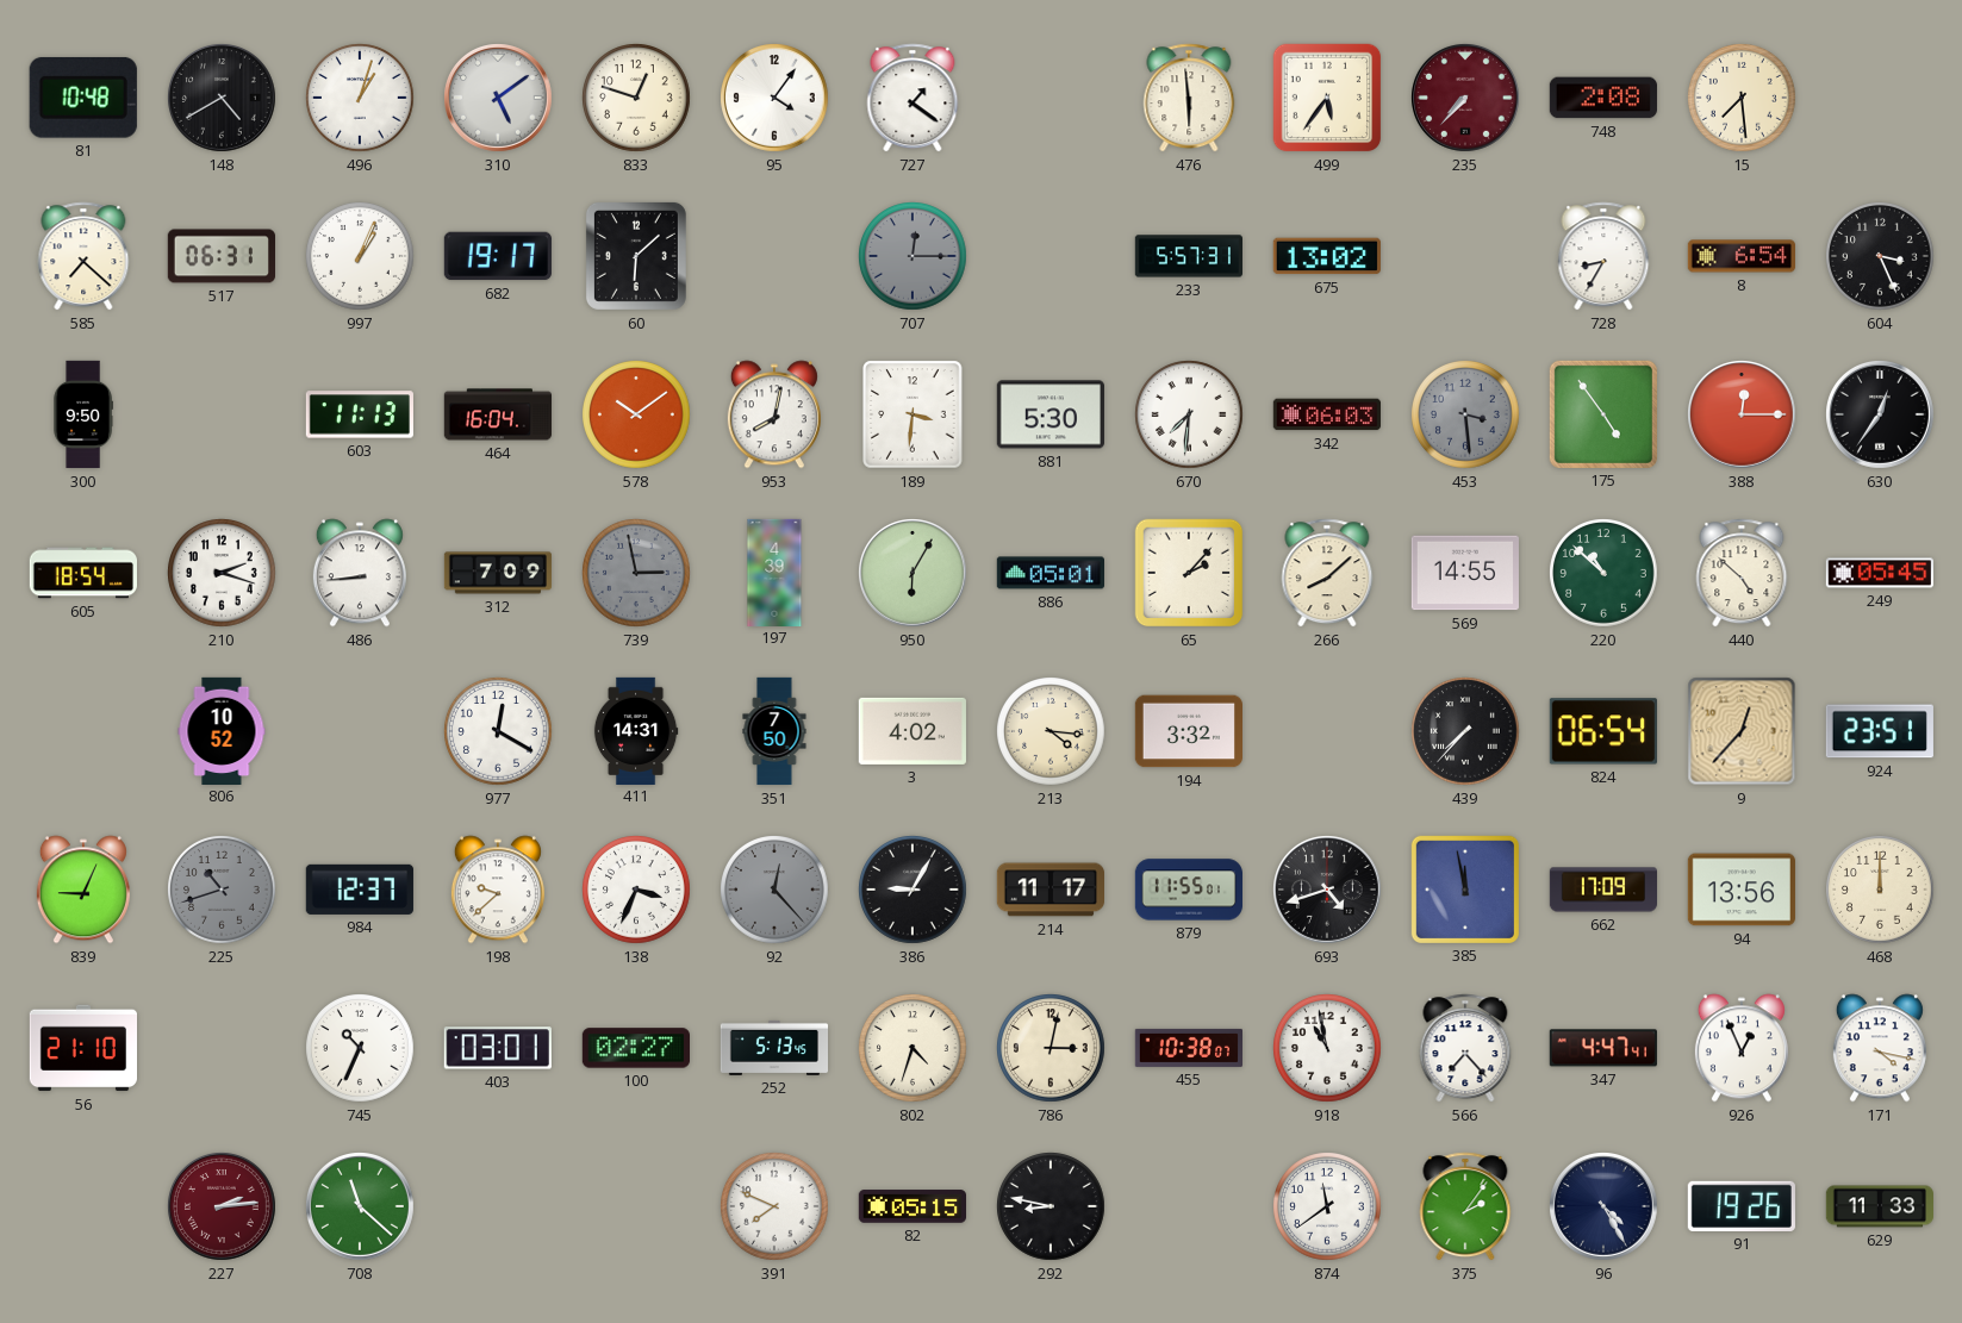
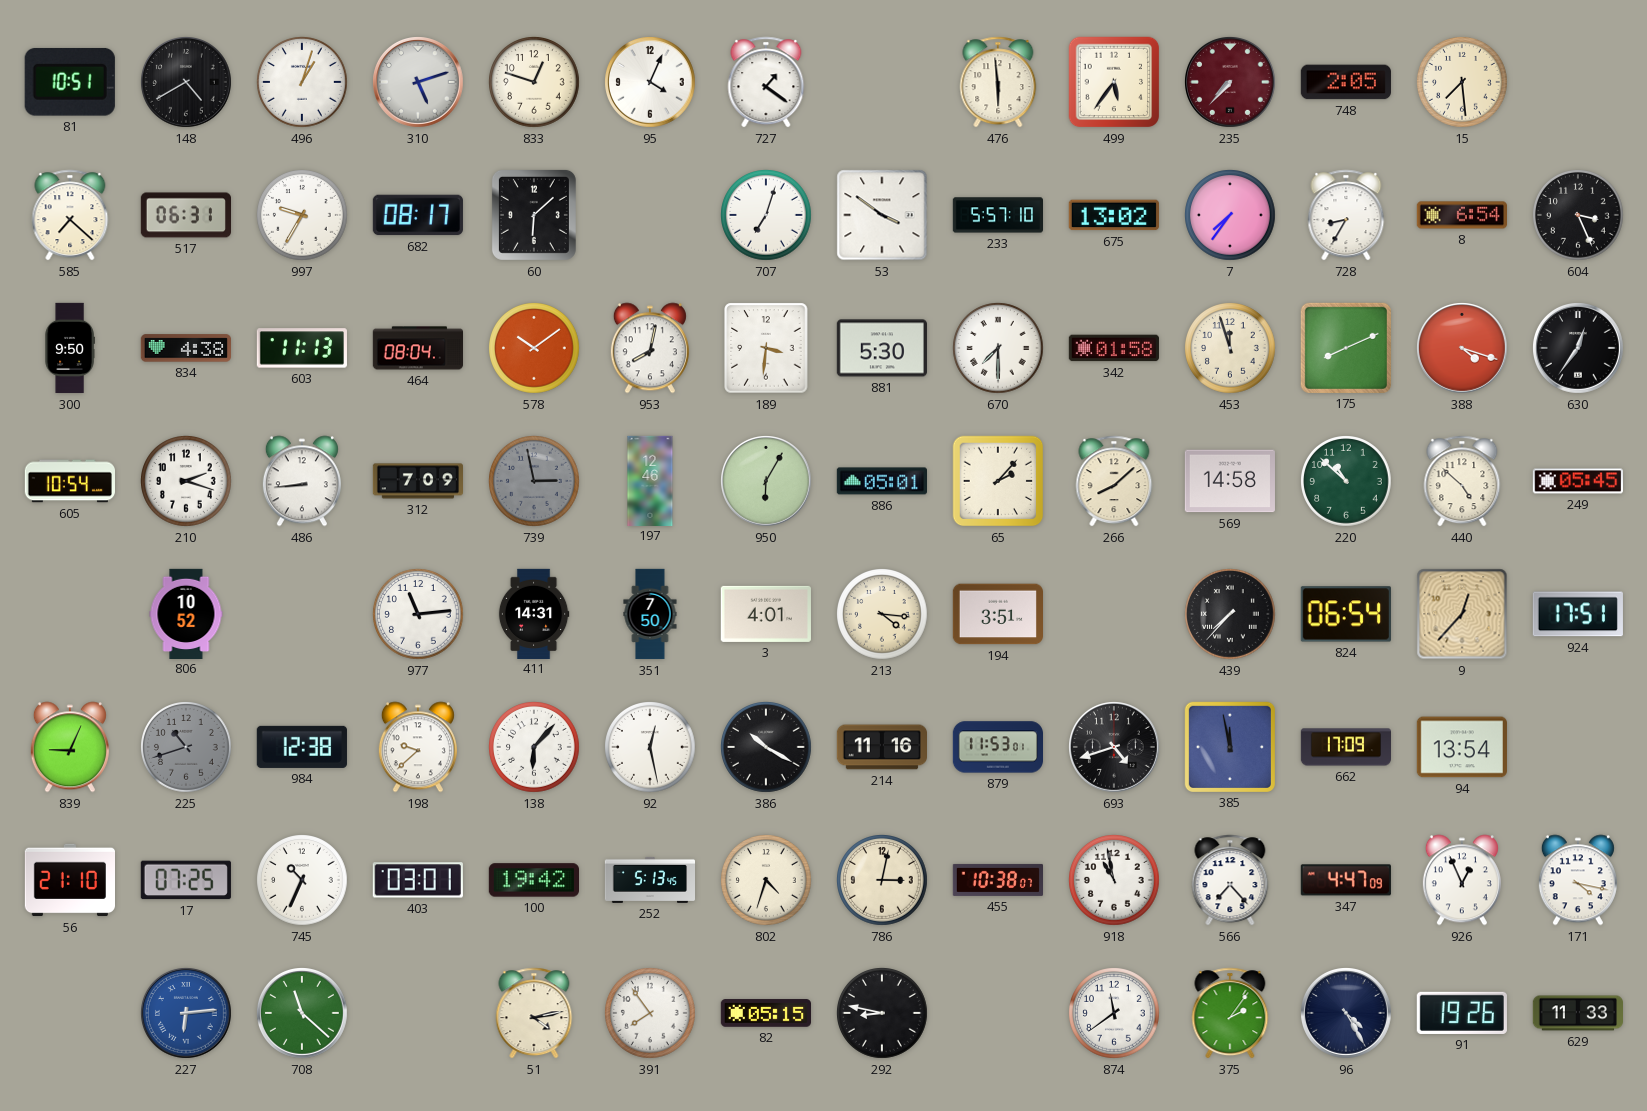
81: 10:48 -> 10:51 (70, 82)
310: 5:09 -> 5:12 (419, 83)
95: 4:06 -> 4:04 (651, 83)
748: 2:08 -> 2:05 (1346, 82)
997: 1:04 -> 9:35 (303, 216)
682: 19:17 -> 08:17 (417, 215)
707: 12:15 -> 7:03 (767, 216)
707 dial: grey -> white (767, 216)
53: none -> 3:51 (882, 215)
233: 5:57:31 -> 5:57:10 (997, 215)
7: none -> 7:36 (1231, 216)
834: none -> 4:38 (185, 348)
464: 16:04 -> 08:04 (417, 348)
670: 7:31 -> 7:30 (999, 349)
342: 06:03 -> 01:58 (1114, 348)
453: 3:29 -> 11:57 (1231, 349)
453 dial: grey -> cream (1231, 349)
175: 4:54 -> 8:11 (1346, 348)
388: 12:15 -> 4:18 (1463, 349)
605: 18:54 -> 10:54 (69, 481)
197: 4:39 -> 12:46 (650, 480)
569: 14:55 -> 14:58 (1230, 481)
977: 12:20 -> 11:14 (419, 615)
3: 4:02 -> 4:01 (766, 614)
194: 3:32 -> 3:51 (997, 614)
924: 23:51 -> 17:51 (1578, 614)
984: 12:37 -> 12:38 (302, 747)
138: 3:34 -> 6:07 (535, 748)
92: 12:23 -> 12:28 (651, 748)
92 dial: grey -> white (651, 748)
386: 9:05 -> 10:20 (767, 748)
214: 11:17 -> 11:16 (881, 747)
879: 11:55 -> 11:53 (997, 747)
94: 13:56 -> 13:54 (1462, 747)
468: 12:00 -> none (1881, 891)
17: none -> 07:25 (186, 880)
100: 02:27 -> 19:42 (533, 880)
347: 4:47:41 -> 4:47:09 (1346, 880)
227: 2:14 -> 6:14 (187, 1014)
227 dial: burgundy -> blue (187, 1014)
51: none -> 4:13 (534, 1013)
391: 7:49 -> 7:54 (651, 1014)
